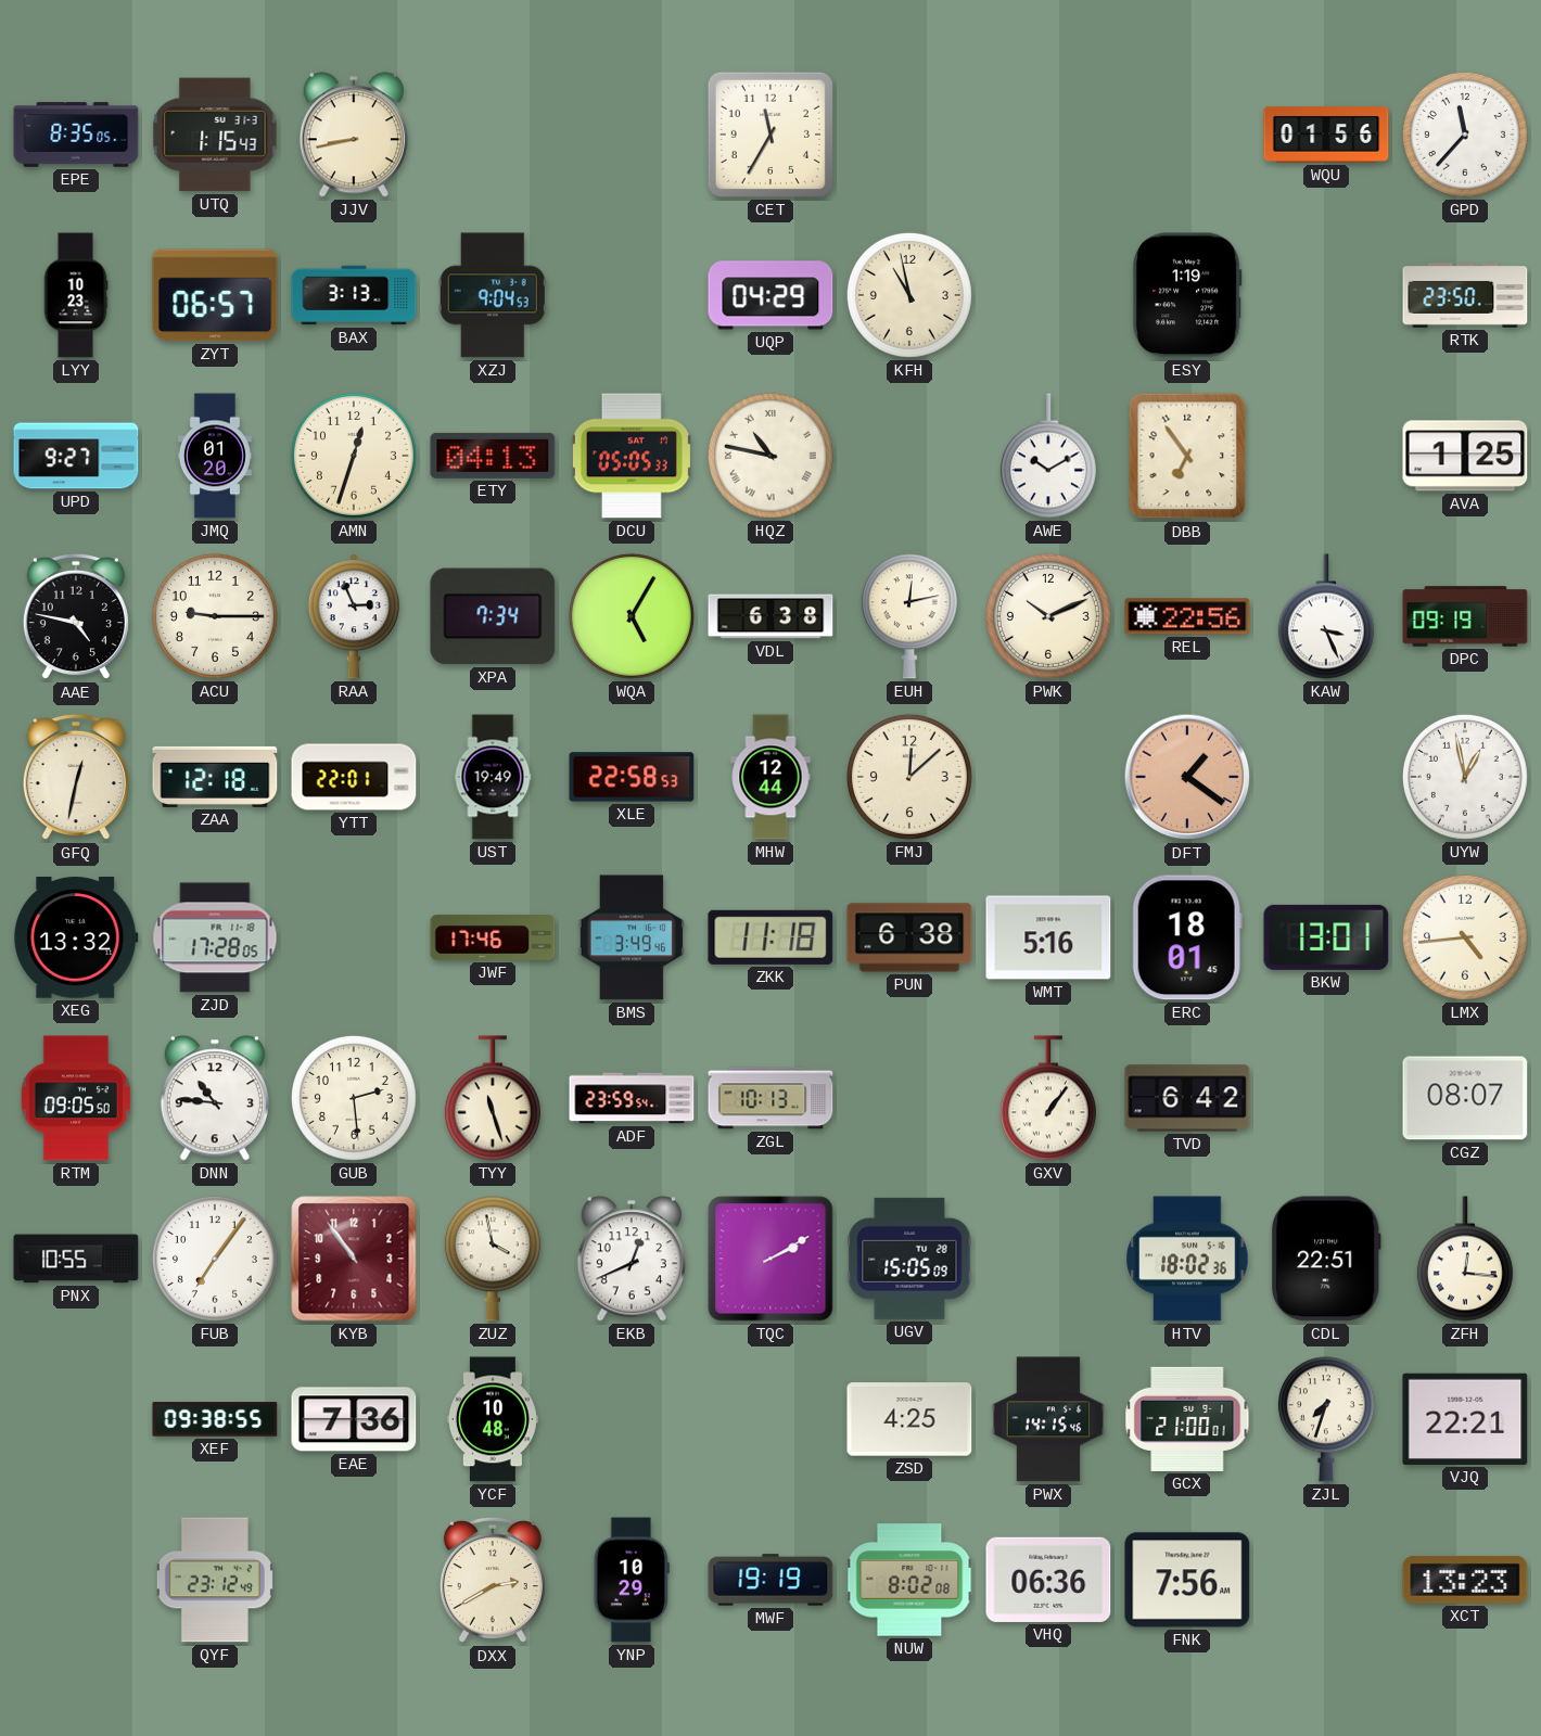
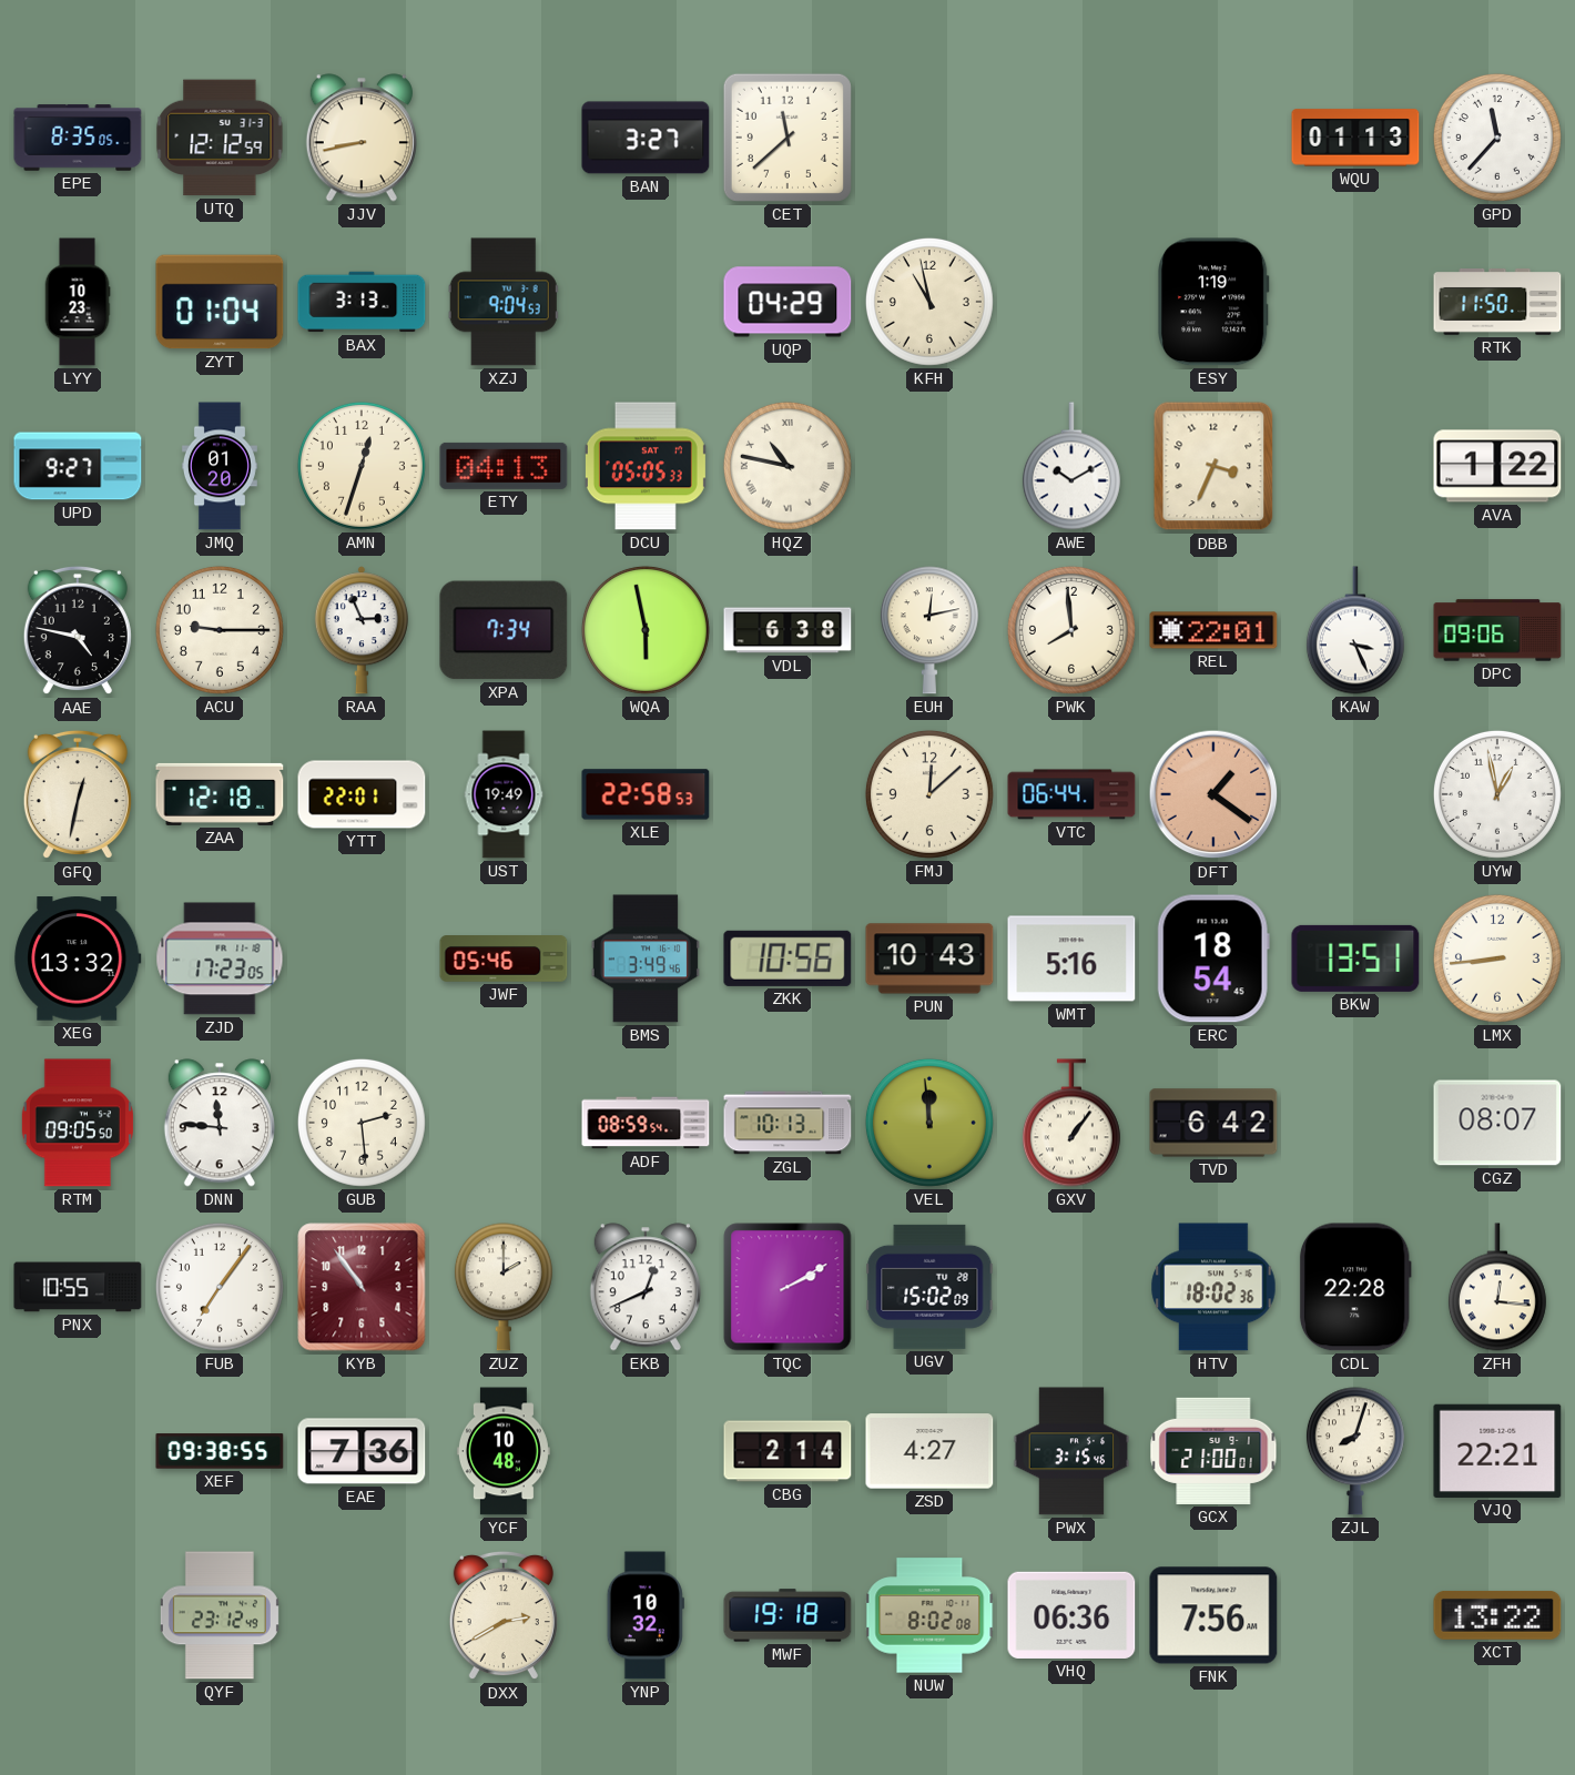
UTQ: 1:15 -> 12:12 (220, 138)
BAN: none -> 3:27 (646, 138)
CET: 11:35 -> 11:38 (787, 138)
WQU: 01:56 -> 01:13 (1355, 138)
ZYT: 06:57 -> 01:04 (220, 302)
RTK: 23:50 -> 11:50 (1497, 303)
DBB: 6:54 -> 3:34 (1213, 466)
AVA: 1:25 -> 1:22 (1497, 466)
WQA: 5:05 -> 5:58 (646, 630)
PWK: 10:11 -> 7:59 (1071, 630)
REL: 22:56 -> 22:01 (1213, 630)
DPC: 09:19 -> 09:06 (1497, 630)
MHW: 12:44 -> none (770, 777)
VTC: none -> 06:44 (1071, 794)
ZJD: 17:28 -> 17:23 (220, 958)
JWF: 17:46 -> 05:46 (504, 958)
ZKK: 11:18 -> 10:56 (787, 958)
PUN: 6:38 -> 10:43 (929, 958)
ERC: 18:01 -> 18:54 (1213, 958)
BKW: 13:01 -> 13:51 (1355, 958)
LMX: 4:44 -> 8:44 (1497, 958)
DNN: 10:46 -> 11:46 (220, 1123)
TYY: 11:27 -> none (493, 1098)
ADF: 23:59 -> 08:59 (646, 1123)
VEL: none -> 11:59 (929, 1123)
ZUZ: 3:58 -> 2:00 (504, 1287)
UGV: 15:05 -> 15:02 (929, 1287)
CDL: 22:51 -> 22:28 (1355, 1287)
CBG: none -> 2:14 (787, 1451)
ZSD: 4:25 -> 4:27 (929, 1451)
PWX: 14:15 -> 3:15 (1071, 1451)
ZJL: 7:33 -> 8:03 (1355, 1451)
YNP: 10:29 -> 10:32 (646, 1615)
MWF: 19:19 -> 19:18 (787, 1615)
XCT: 13:23 -> 13:22 (1497, 1615)
